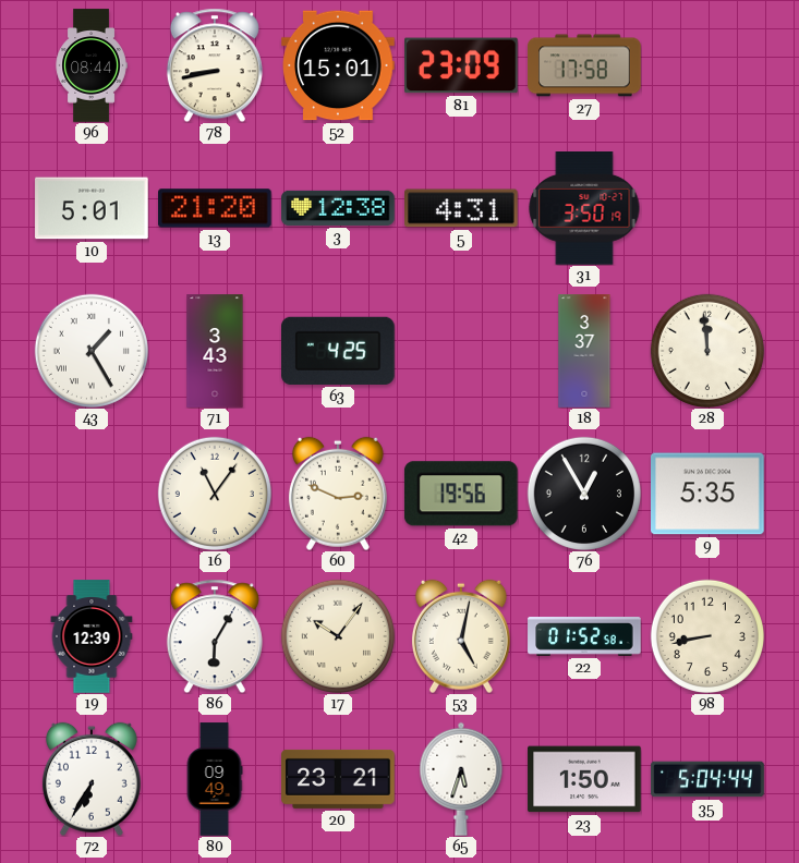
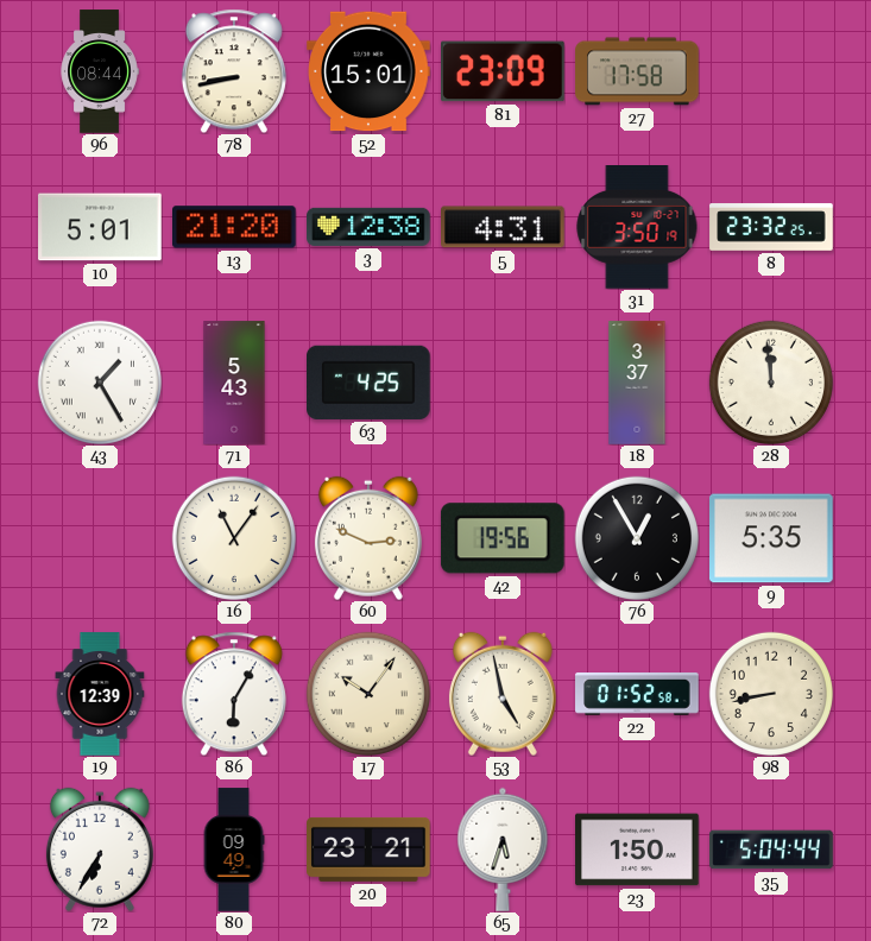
8: none -> 23:32 (771, 227)
71: 3:43 -> 5:43 (234, 383)
53: 5:02 -> 4:58 (503, 694)
